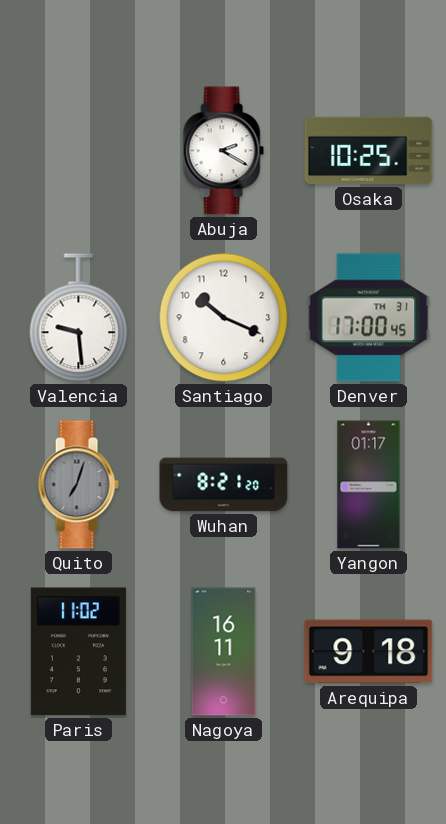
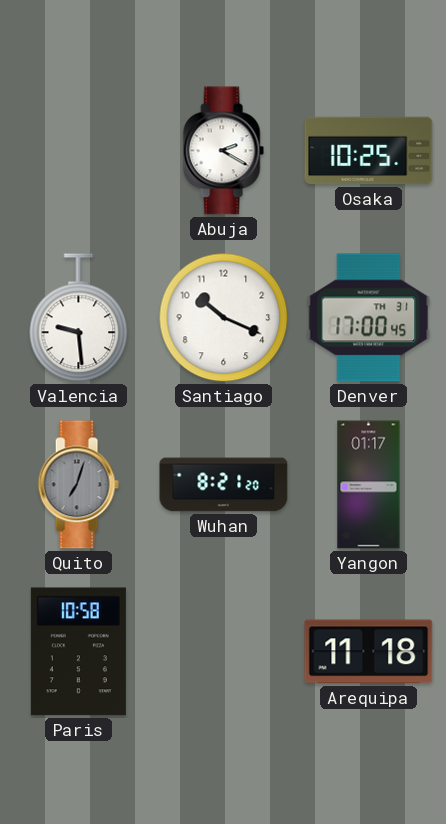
Paris: 11:02 -> 10:58 (78, 652)
Nagoya: 16:11 -> none (224, 652)
Arequipa: 9:18 -> 11:18 (369, 652)
